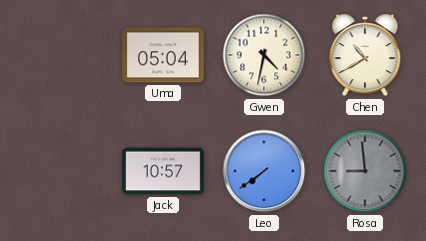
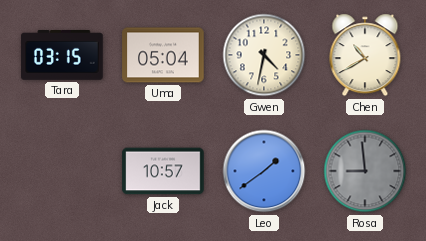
Tara: none -> 03:15 (62, 56)
Leo: 7:39 -> 1:39 (264, 171)
